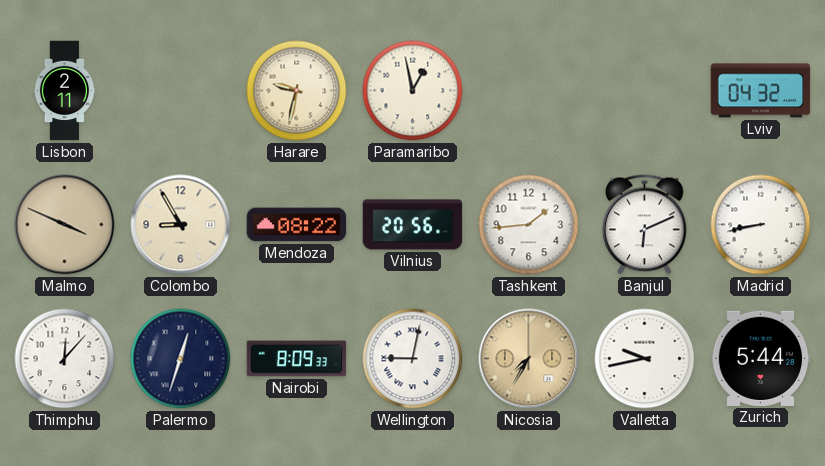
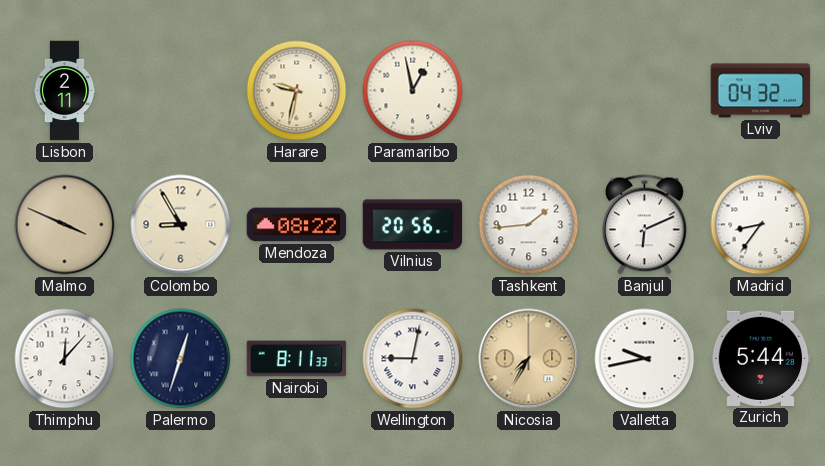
Madrid: 8:43 -> 8:36 (761, 225)
Nairobi: 8:09 -> 8:11 (297, 359)
